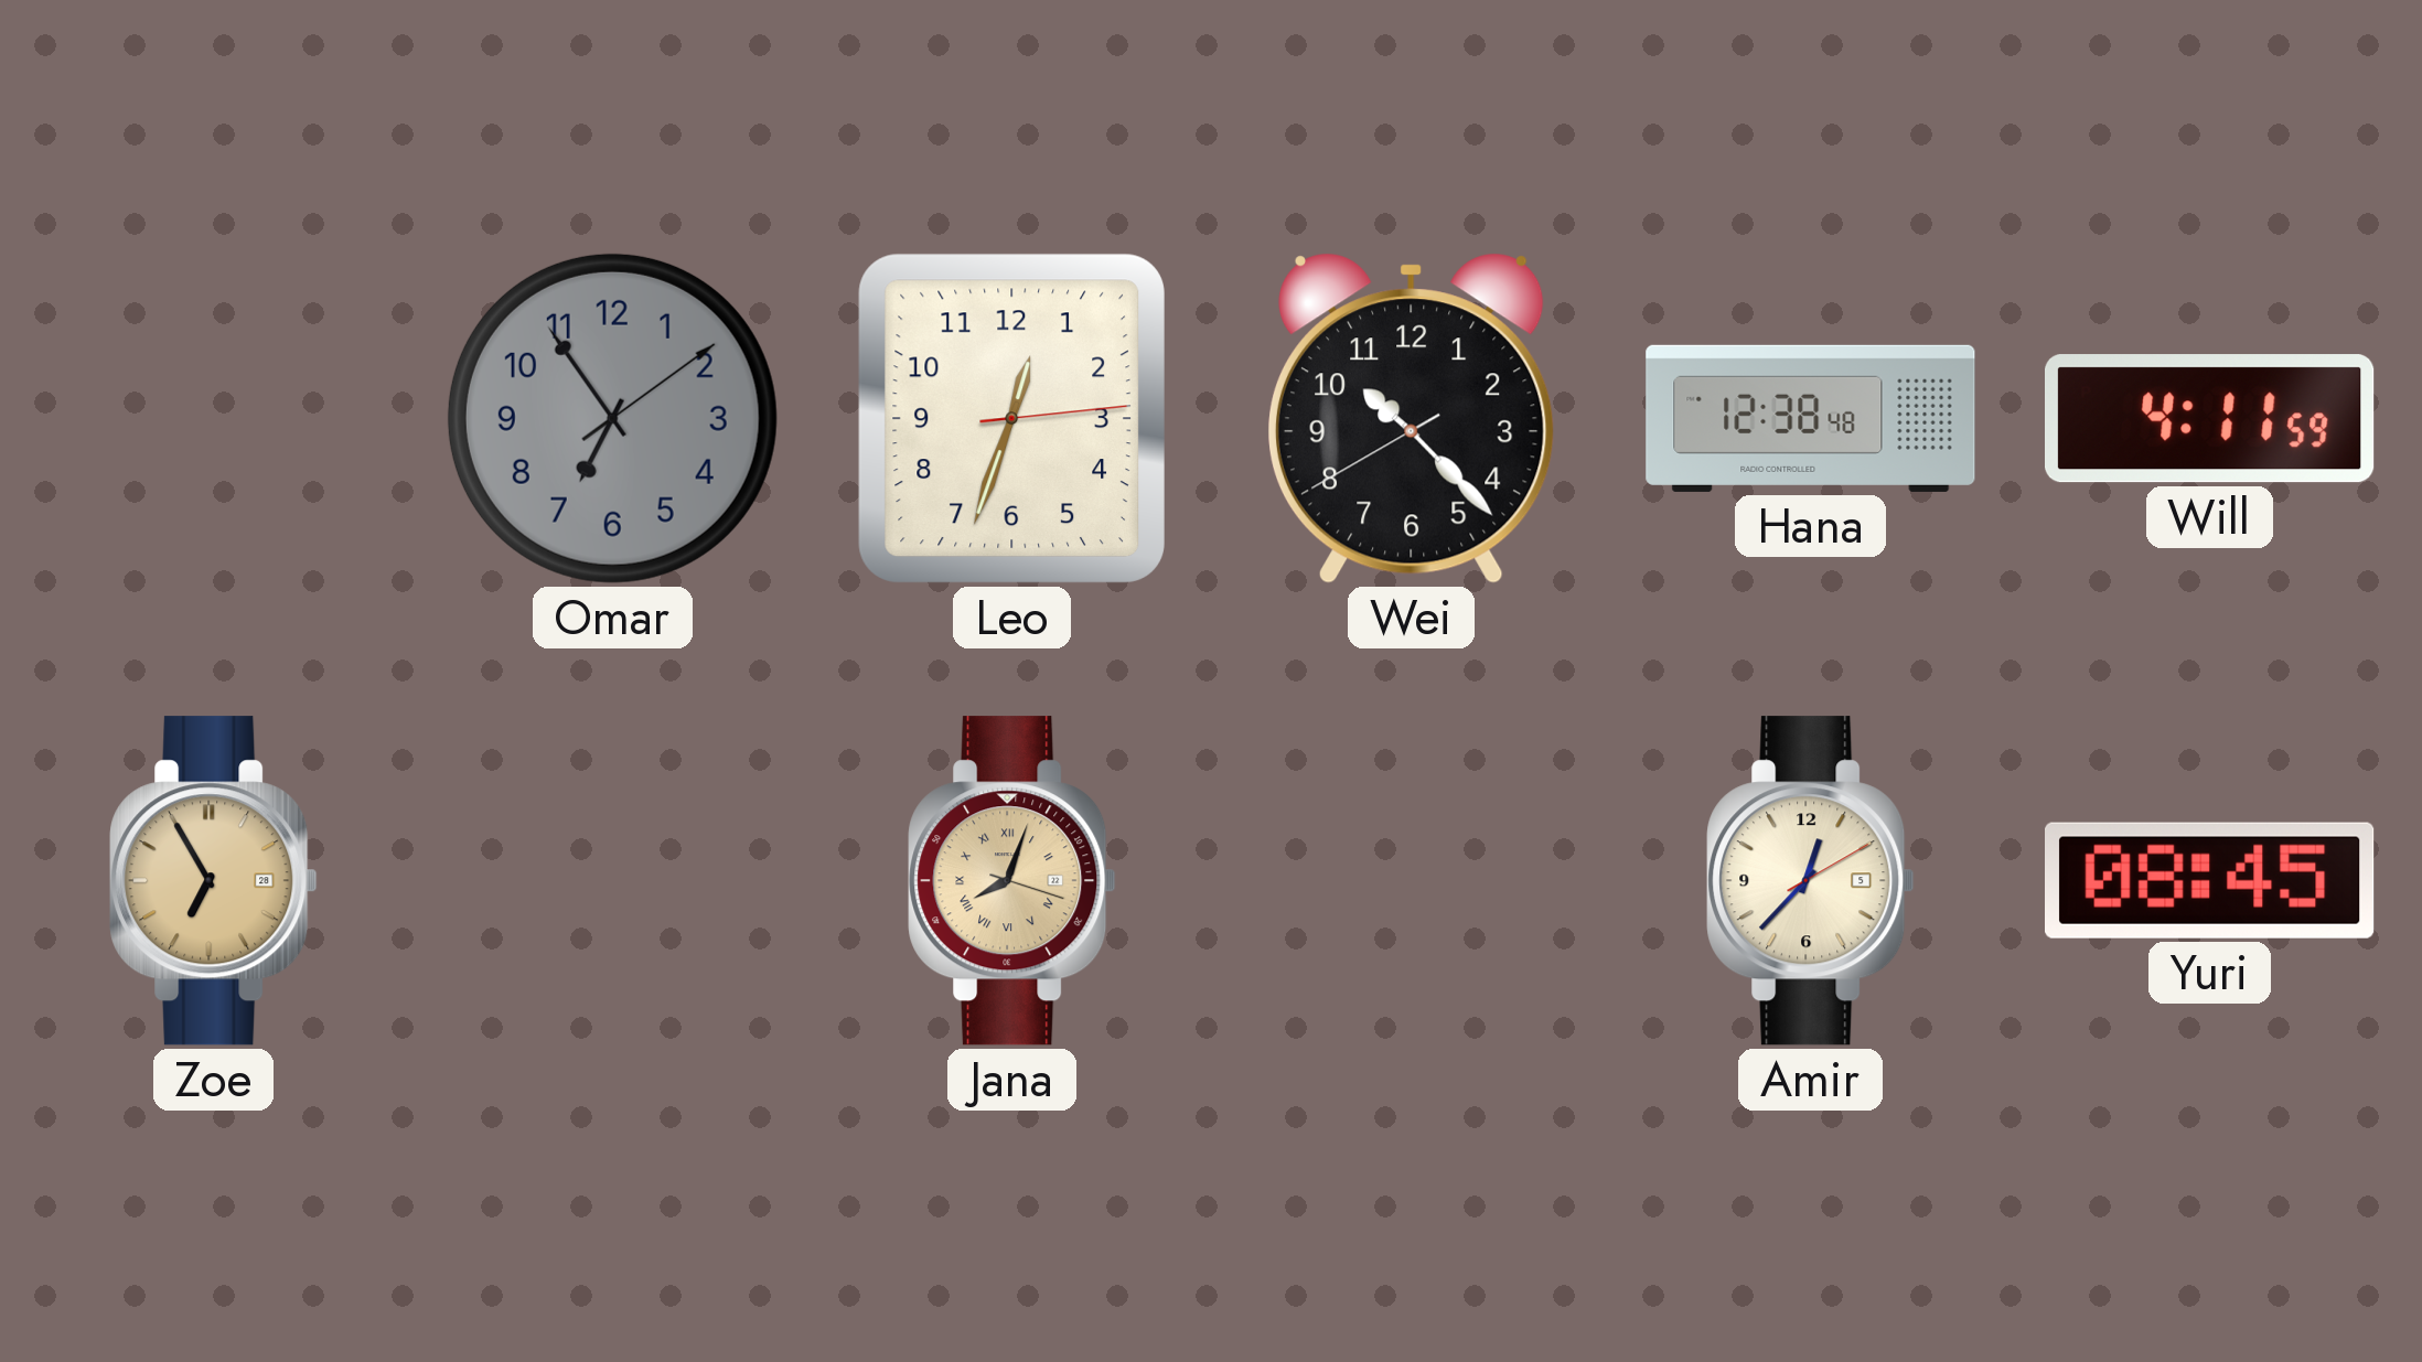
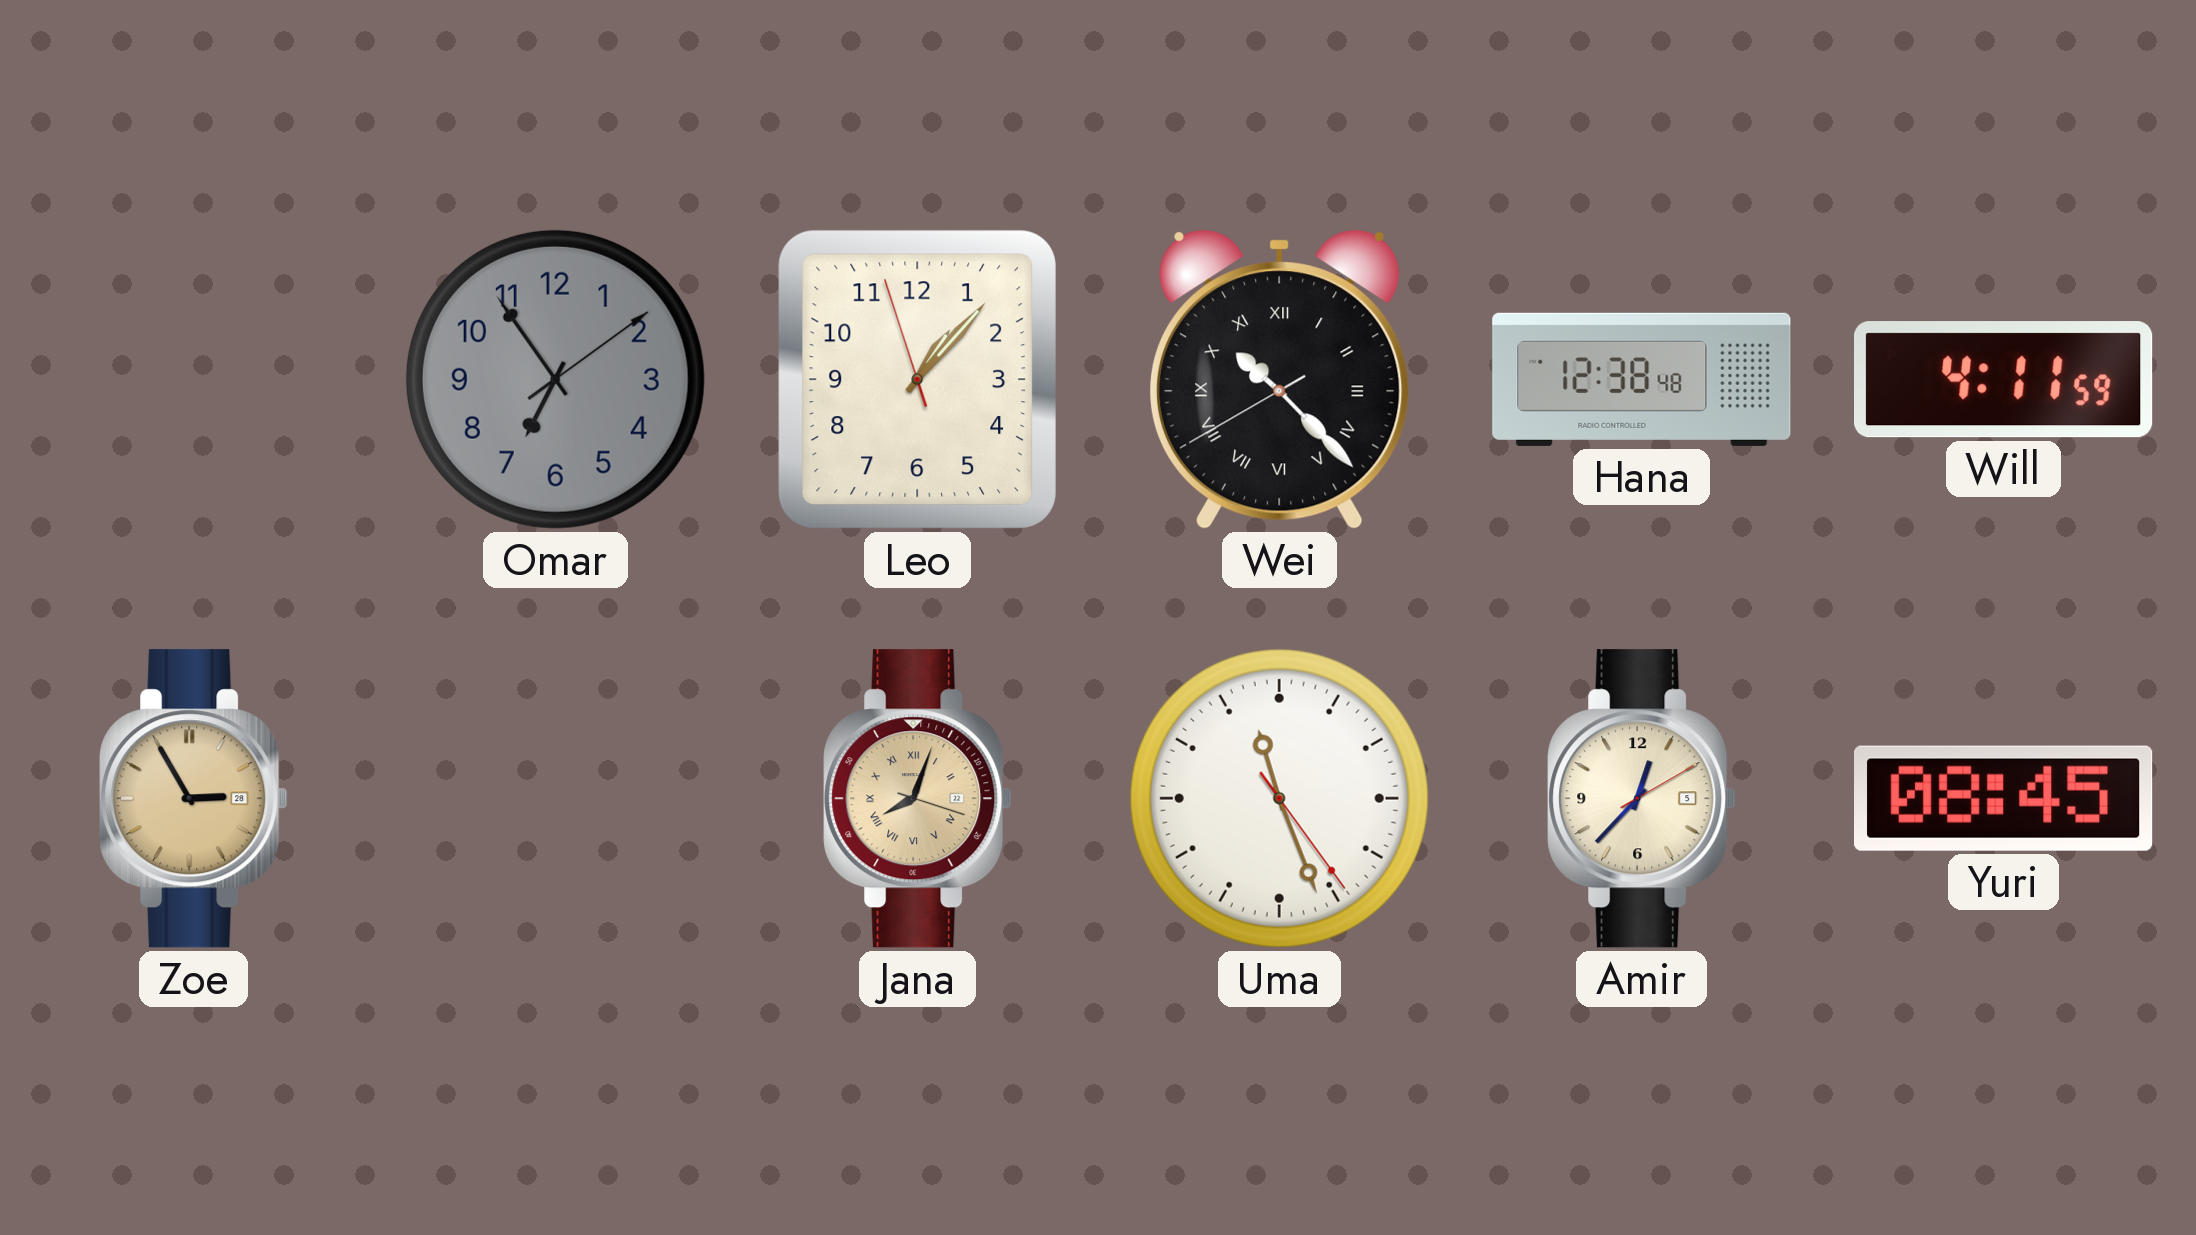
Leo: 12:33 -> 1:06 (917, 379)
Wei numerals: Arabic -> Roman (1279, 379)
Zoe: 6:55 -> 2:55 (194, 799)
Uma: none -> 11:26 (1279, 798)
